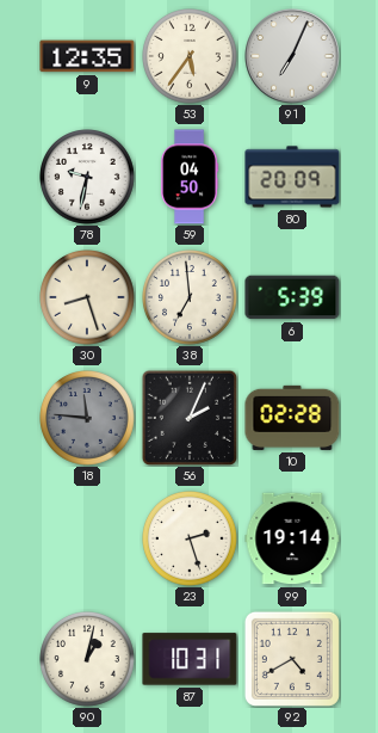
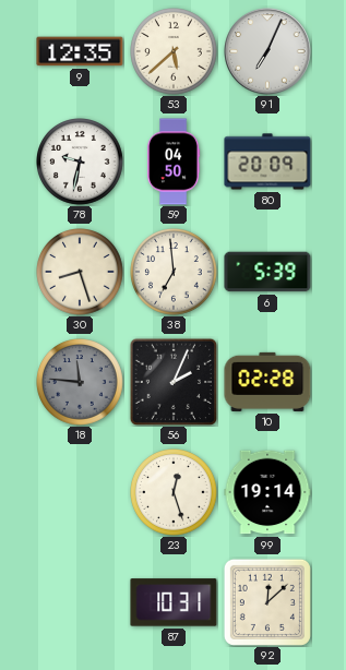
53: 5:36 -> 5:38 (175, 52)
23: 2:27 -> 12:27 (175, 493)
90: 1:02 -> none (88, 660)
92: 4:40 -> 12:08 (267, 602)
